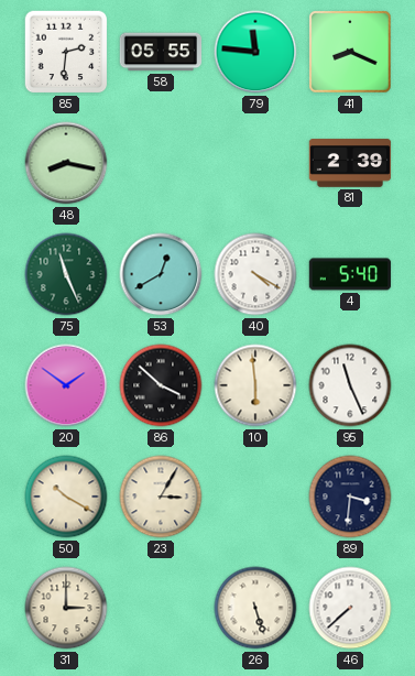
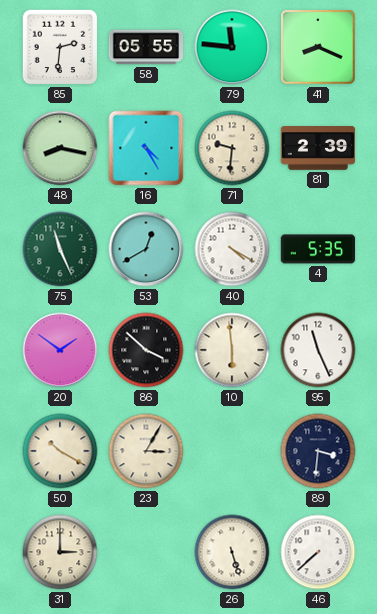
16: none -> 4:25 (146, 148)
71: none -> 9:31 (232, 148)
4: 5:40 -> 5:35 (318, 249)
